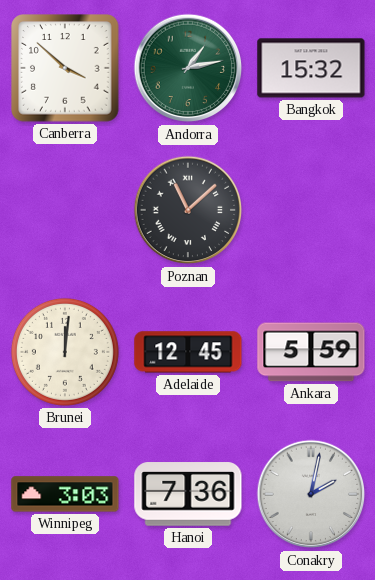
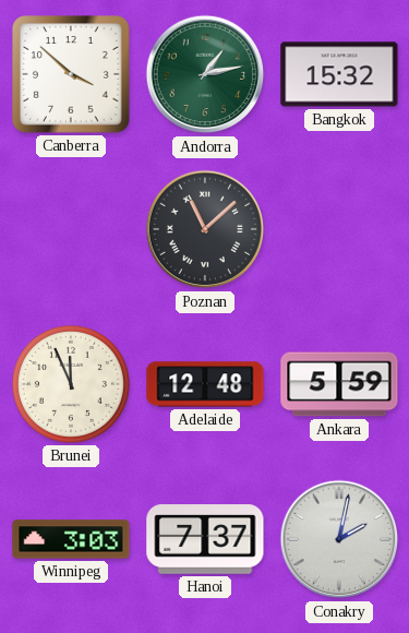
Brunei: 12:01 -> 11:56 (71, 384)
Adelaide: 12:45 -> 12:48 (205, 384)
Hanoi: 7:36 -> 7:37 (205, 539)
